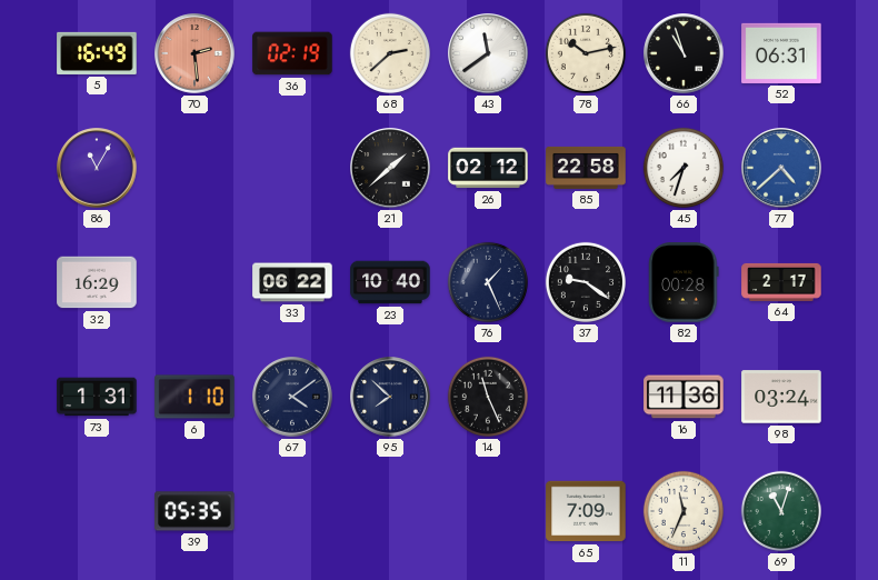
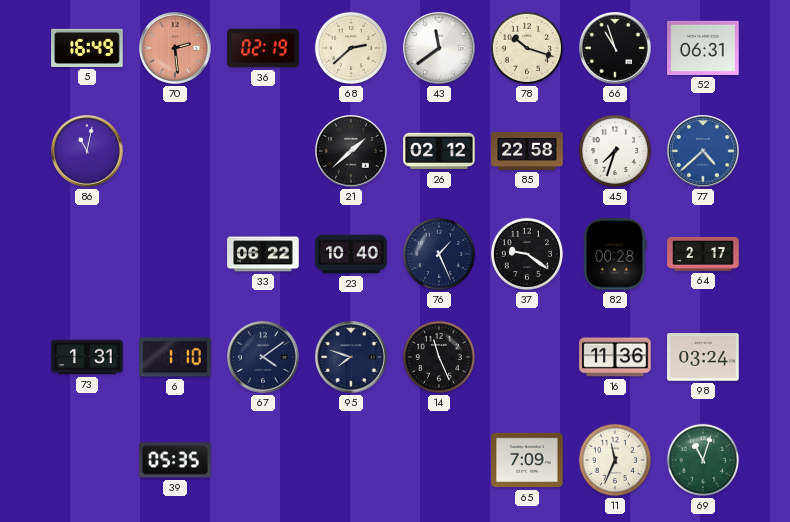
78: 10:13 -> 10:18 (527, 48)
86: 11:05 -> 11:02 (87, 151)
32: 16:29 -> none (97, 282)
95: 7:52 -> 7:48 (351, 357)
